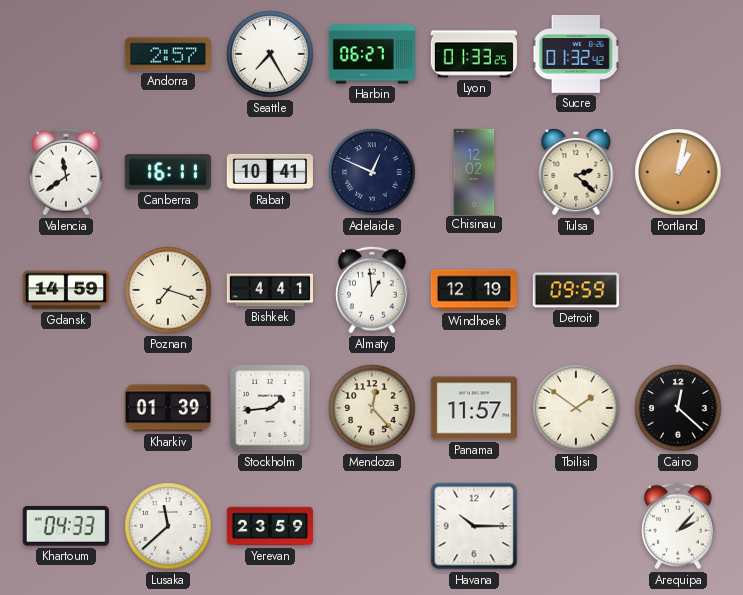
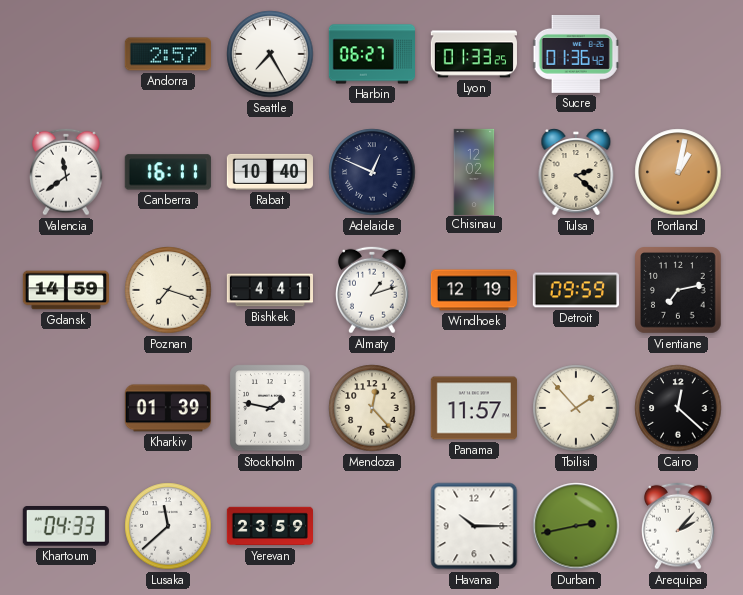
Sucre: 01:32 -> 01:36 (576, 54)
Rabat: 10:41 -> 10:40 (270, 172)
Almaty: 12:59 -> 1:12 (373, 290)
Vientiane: none -> 7:13 (678, 290)
Stockholm: 1:44 -> 1:47 (270, 408)
Tbilisi: 1:51 -> 1:53 (576, 408)
Durban: none -> 2:43 (576, 526)
